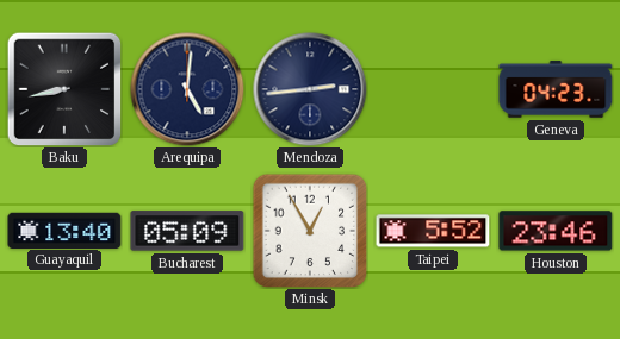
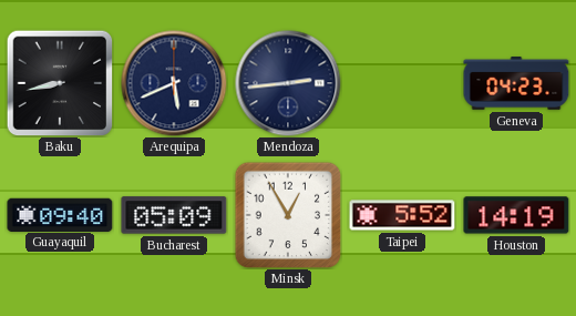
Arequipa: 5:01 -> 5:41 (174, 83)
Guayaquil: 13:40 -> 09:40 (60, 214)
Houston: 23:46 -> 14:19 (516, 215)
